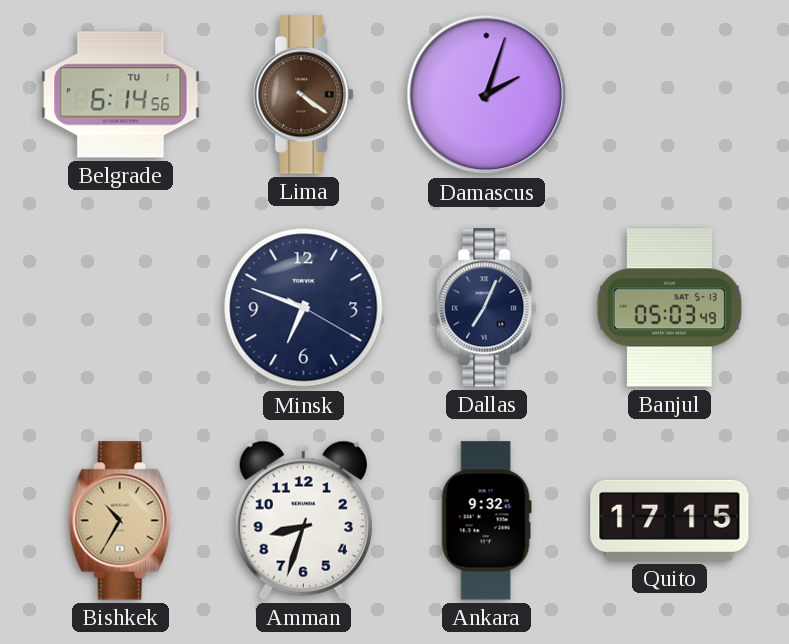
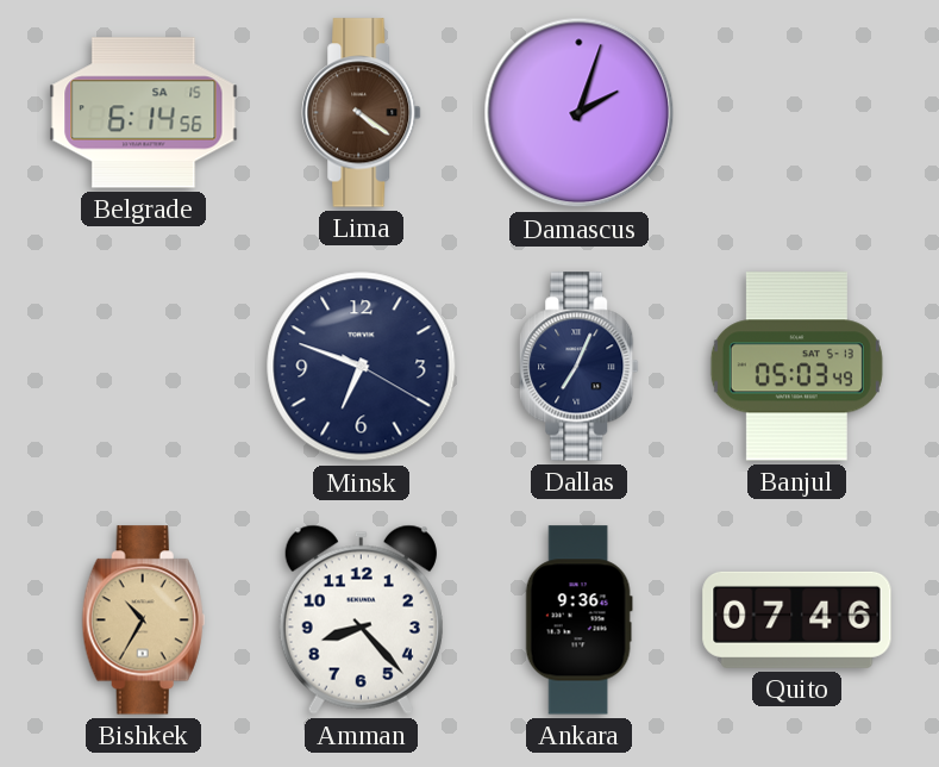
Belgrade date: TU 1 -> SA 15 (144, 113)
Amman: 8:33 -> 8:23 (361, 619)
Ankara: 9:32 -> 9:36 (578, 621)
Quito: 17:15 -> 07:46 (797, 619)
